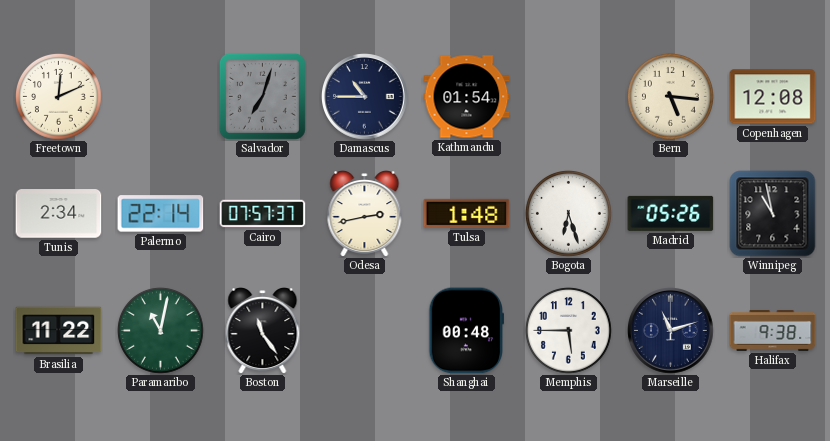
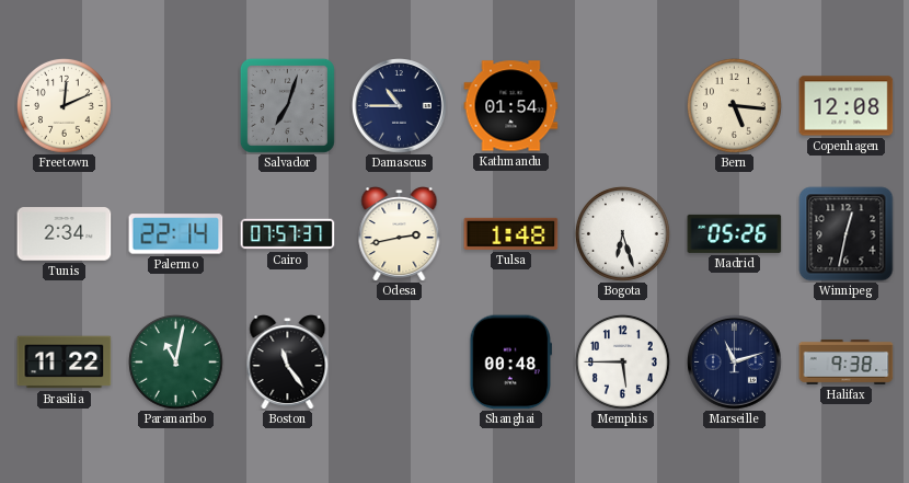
Winnipeg: 10:58 -> 12:32 (847, 234)
